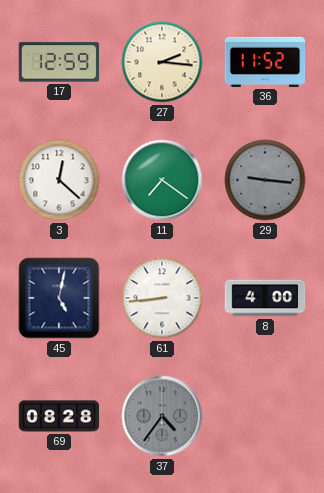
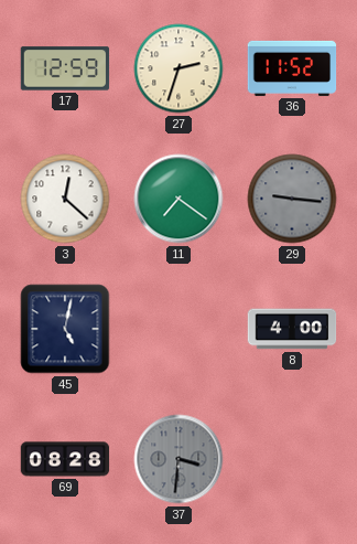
27: 2:16 -> 2:33 (178, 68)
61: 8:44 -> none (162, 298)
37: 4:36 -> 3:31 (178, 459)
